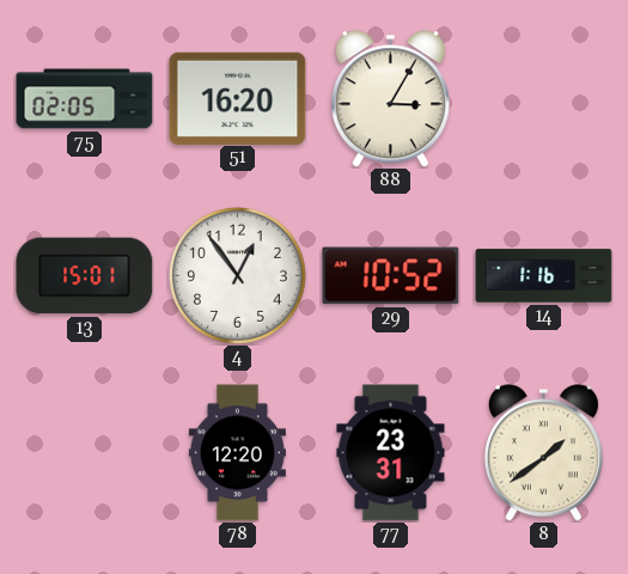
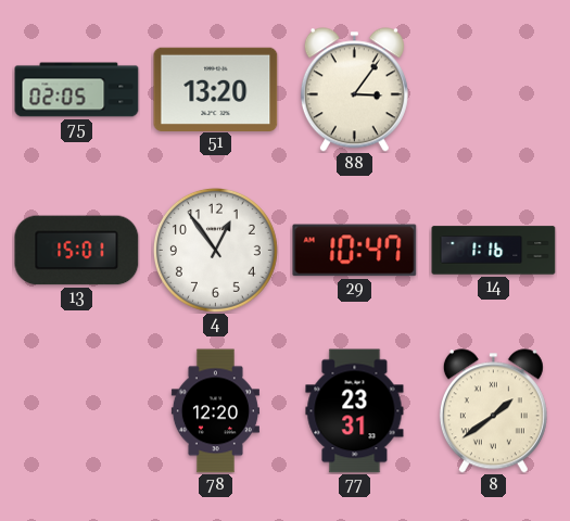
51: 16:20 -> 13:20 (216, 89)
88: 3:05 -> 3:06 (354, 90)
29: 10:52 -> 10:47 (355, 251)
